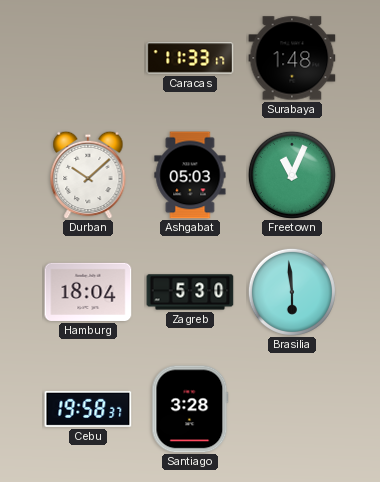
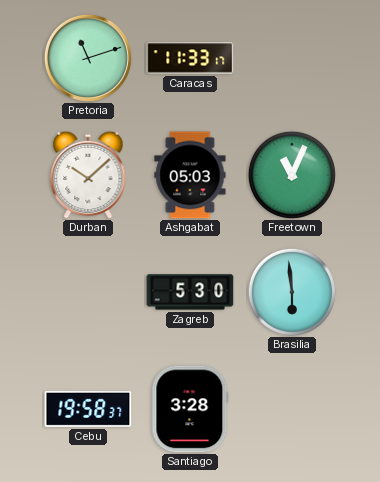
Pretoria: none -> 11:12 (88, 58)
Surabaya: 1:48 -> none (292, 58)
Hamburg: 18:04 -> none (88, 292)
